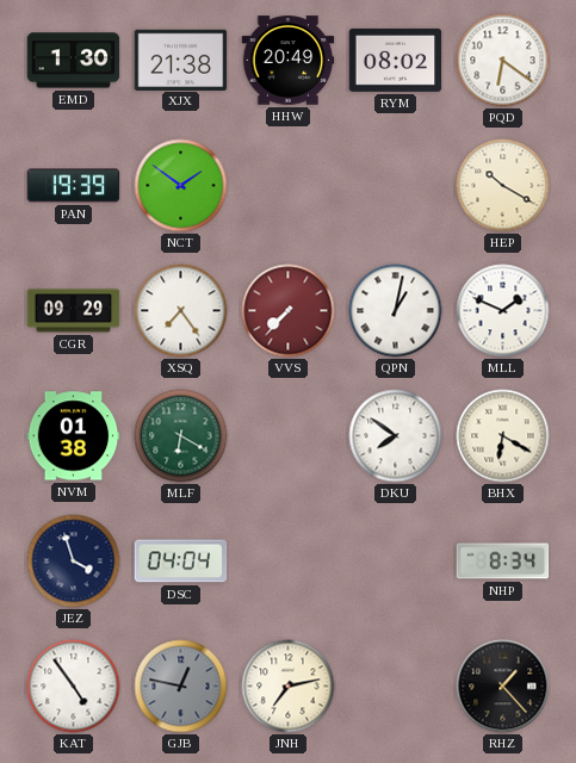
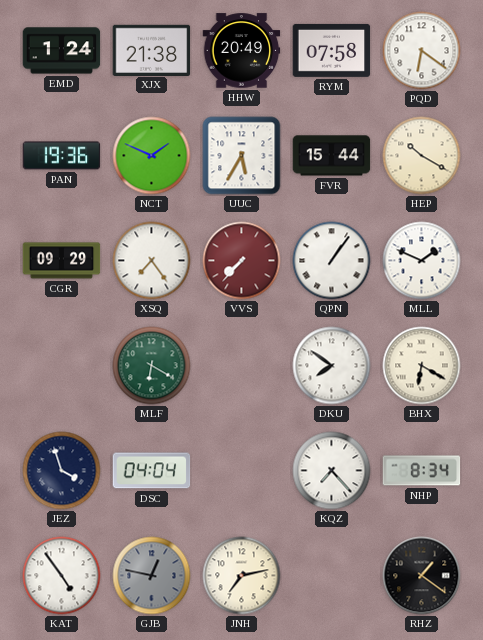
EMD: 1:30 -> 1:24 (62, 51)
RYM: 08:02 -> 07:58 (332, 50)
PAN: 19:39 -> 19:36 (62, 156)
NCT: 1:51 -> 1:49 (152, 156)
UUC: none -> 5:35 (242, 156)
FVR: none -> 15:44 (332, 156)
QPN: 1:02 -> 1:06 (332, 261)
NVM: 01:38 -> none (74, 436)
KQZ: none -> 7:23 (332, 471)
RHZ: 1:23 -> 1:21 (422, 576)
